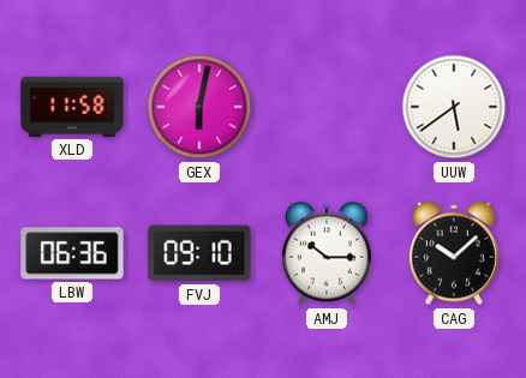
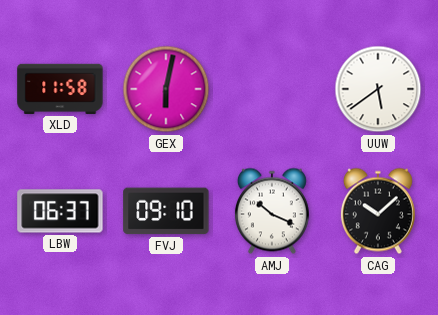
LBW: 06:36 -> 06:37 (60, 211)
AMJ: 10:15 -> 10:19 (272, 211)
